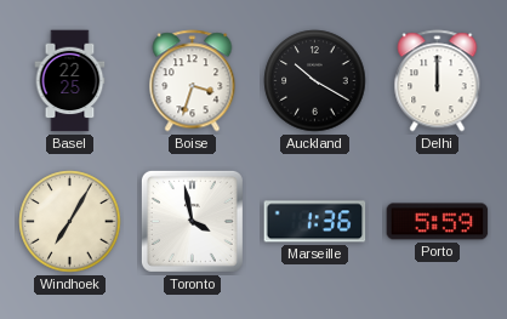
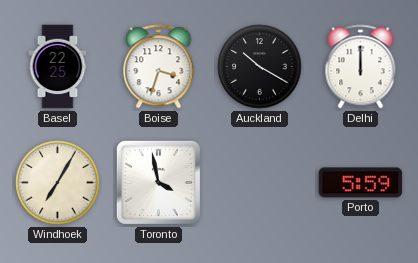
Marseille: 1:36 -> none (315, 222)
